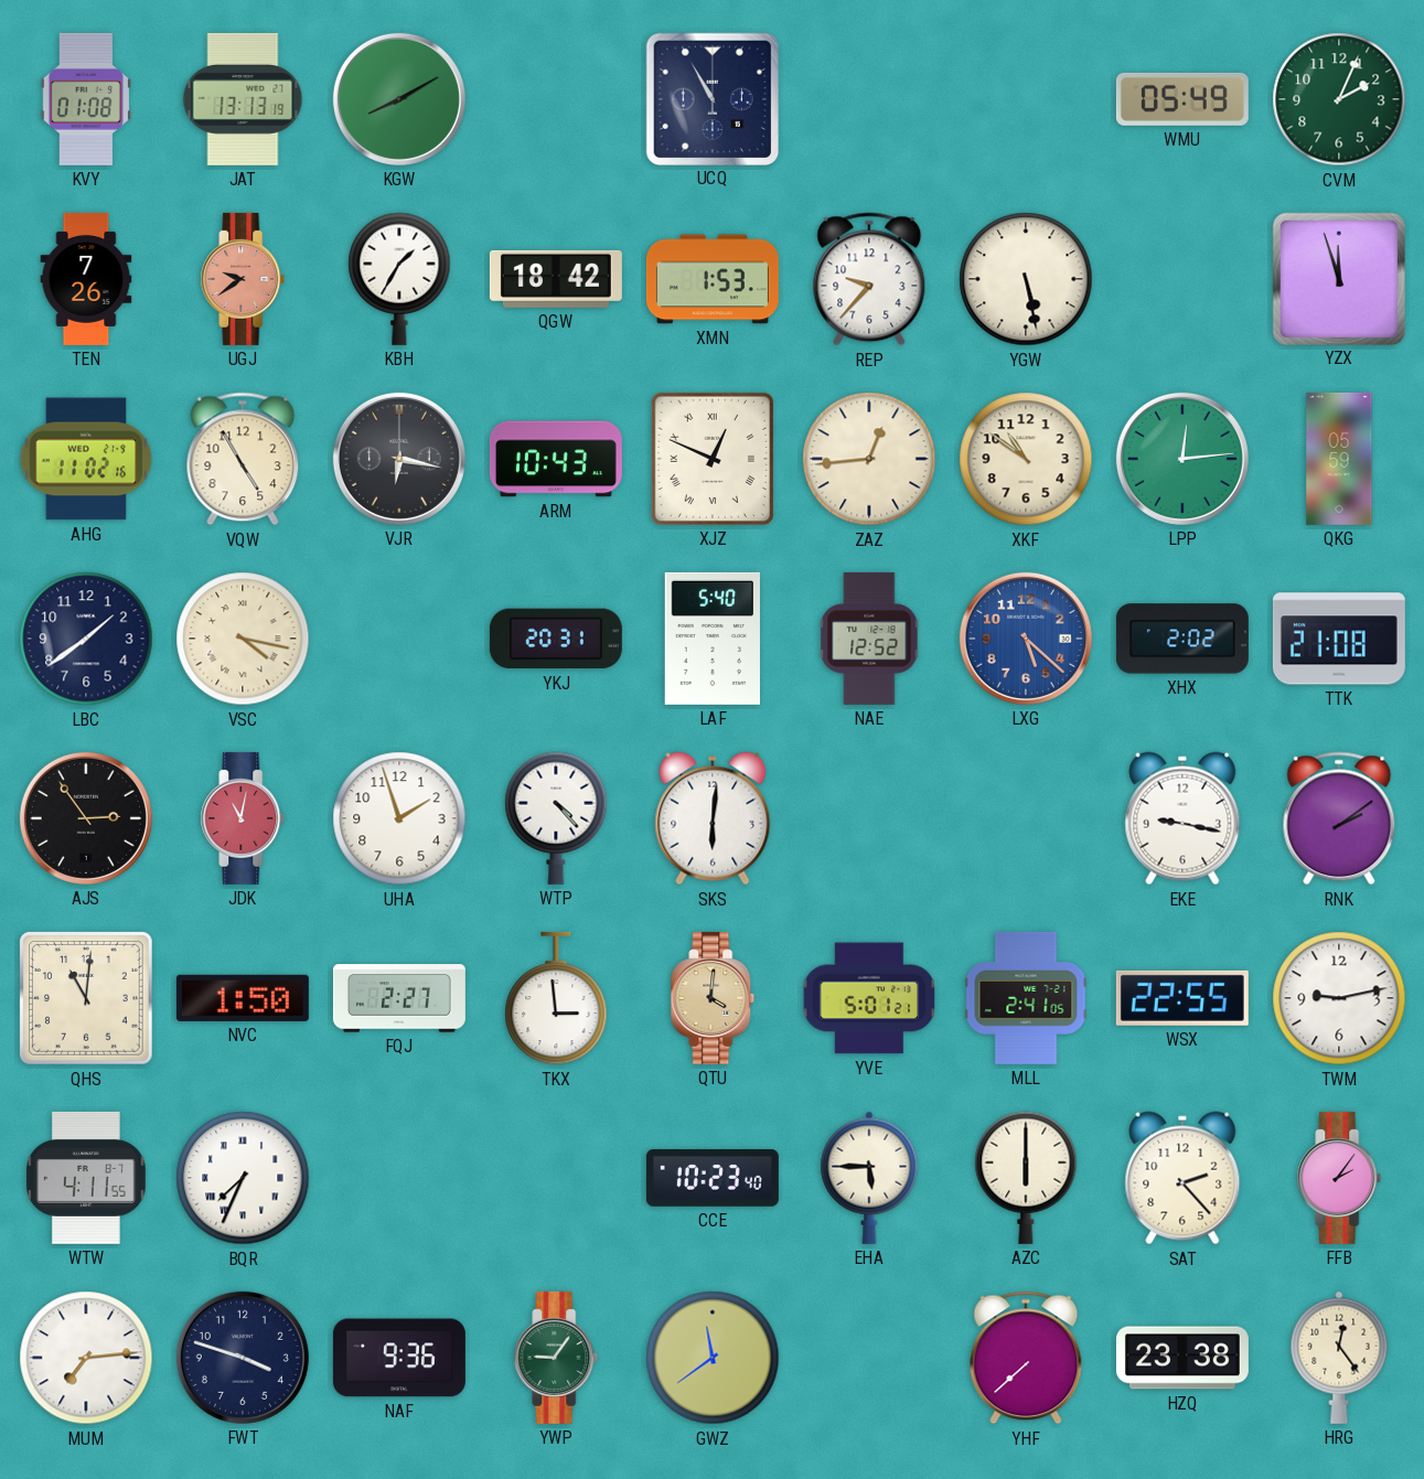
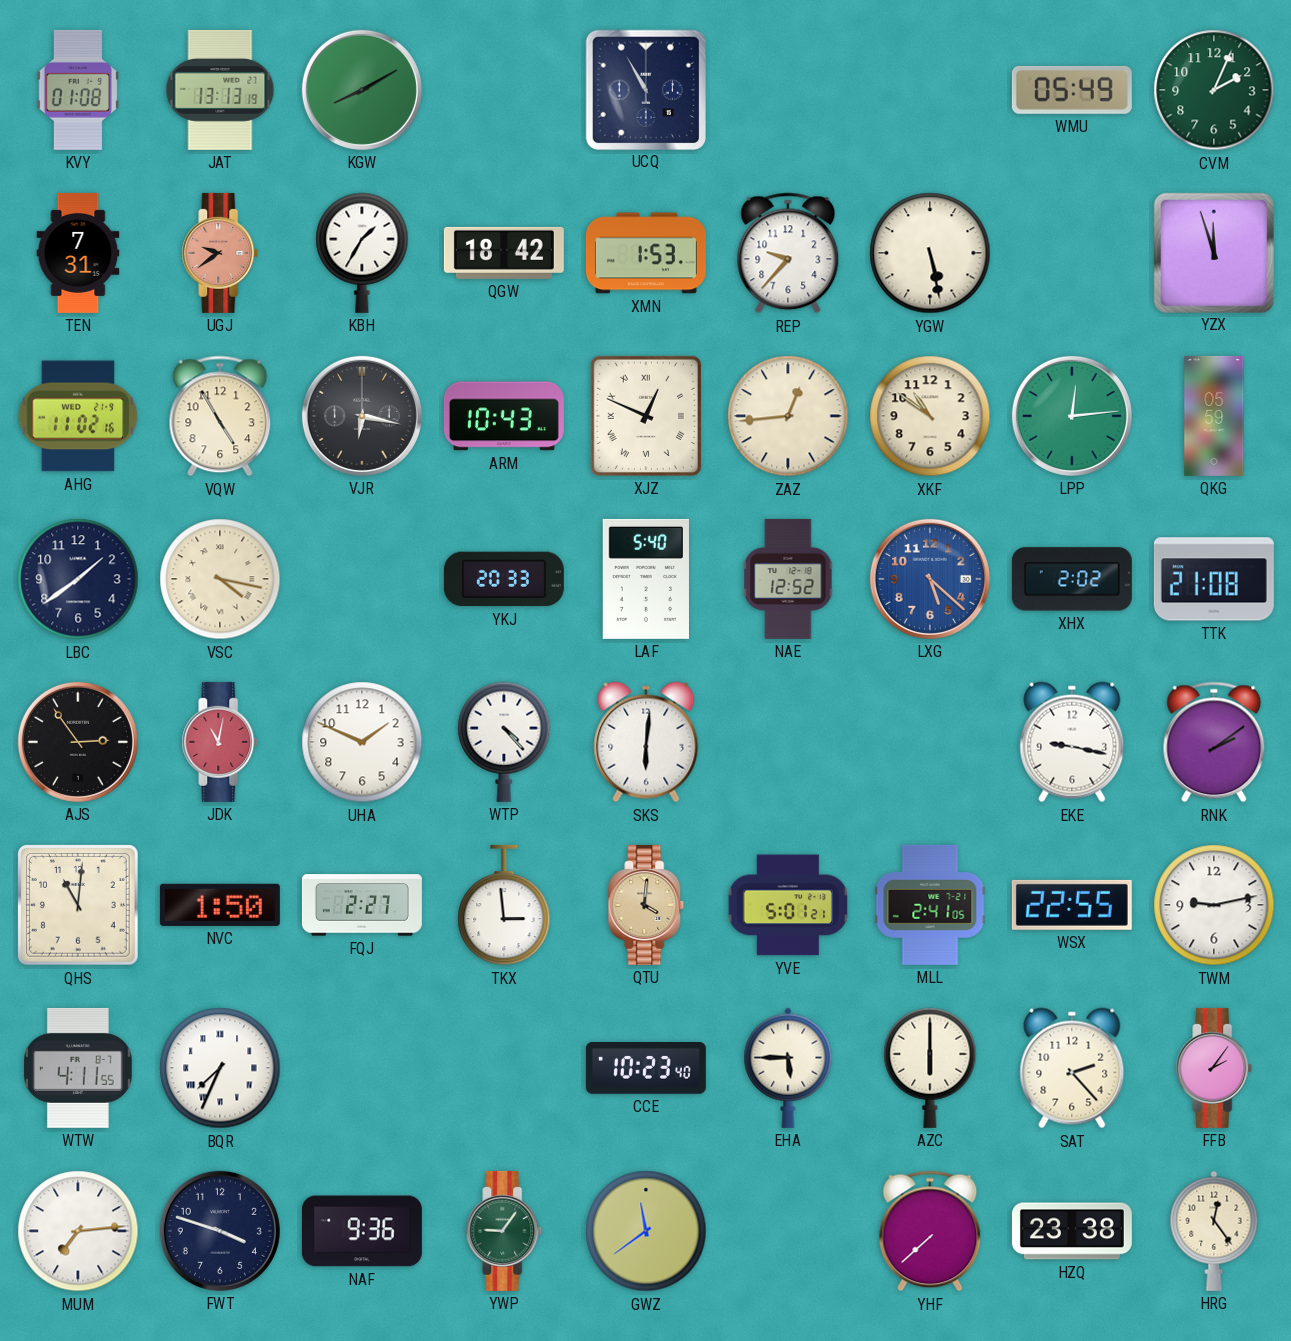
TEN: 7:26 -> 7:31 (78, 253)
YKJ: 20:31 -> 20:33 (504, 579)
UHA: 1:57 -> 1:49 (362, 742)
